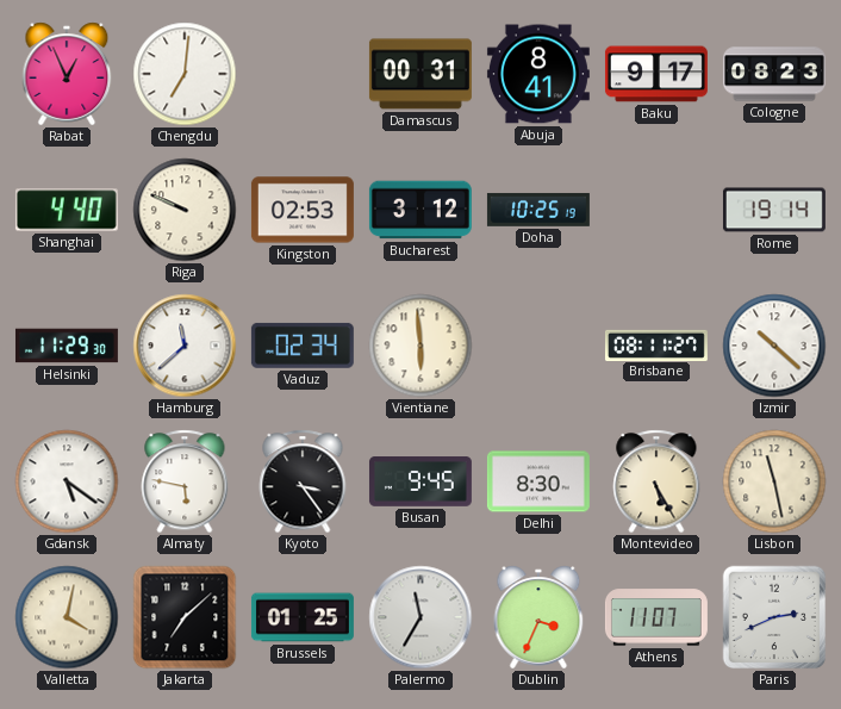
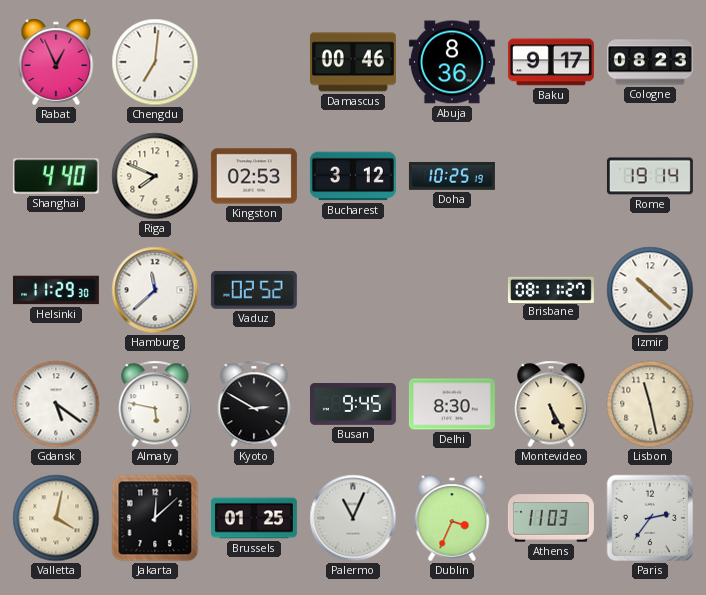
Damascus: 00:31 -> 00:46 (353, 62)
Abuja: 8:41 -> 8:36 (452, 62)
Riga: 9:49 -> 7:49 (155, 176)
Vaduz: 02:34 -> 02:52 (254, 290)
Vientiane: 5:59 -> none (420, 346)
Kyoto: 3:24 -> 2:50 (254, 404)
Jakarta: 7:08 -> 12:08 (155, 518)
Palermo: 11:35 -> 11:04 (353, 518)
Athens: 11:07 -> 11:03 (551, 518)
Paris: 2:41 -> 2:36 (650, 518)
